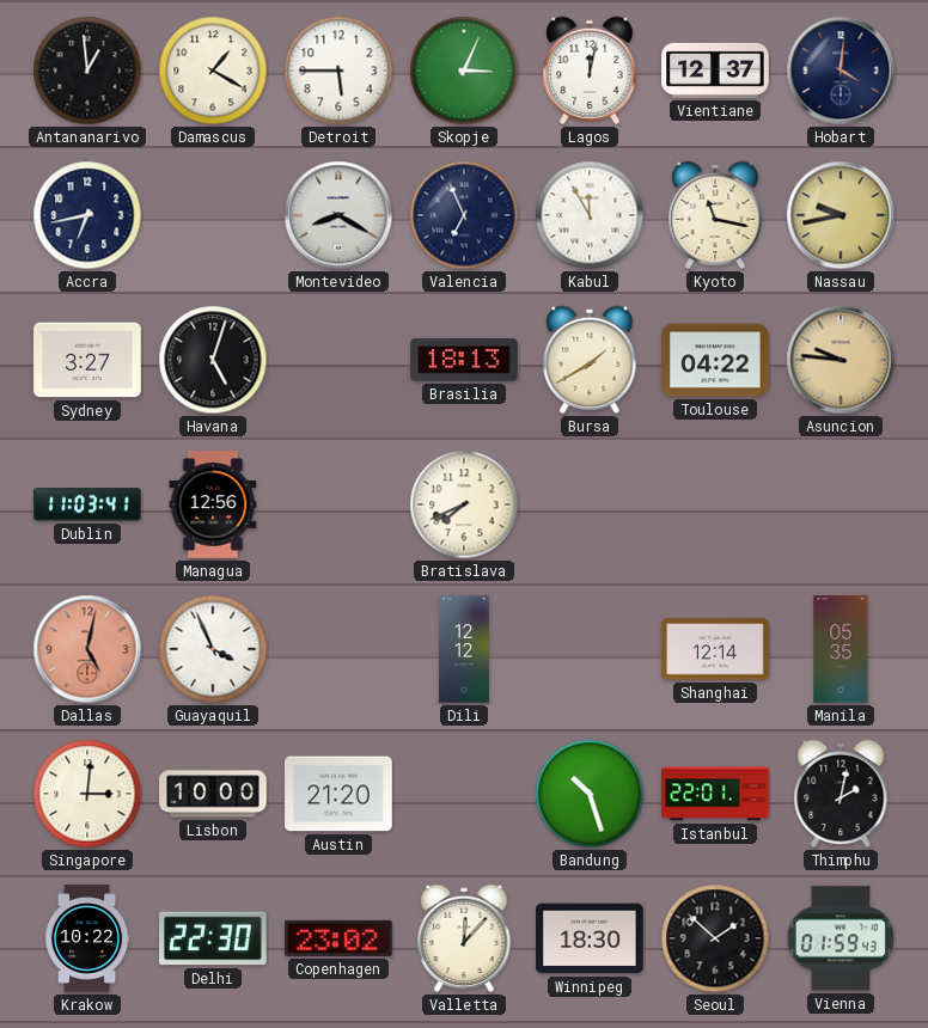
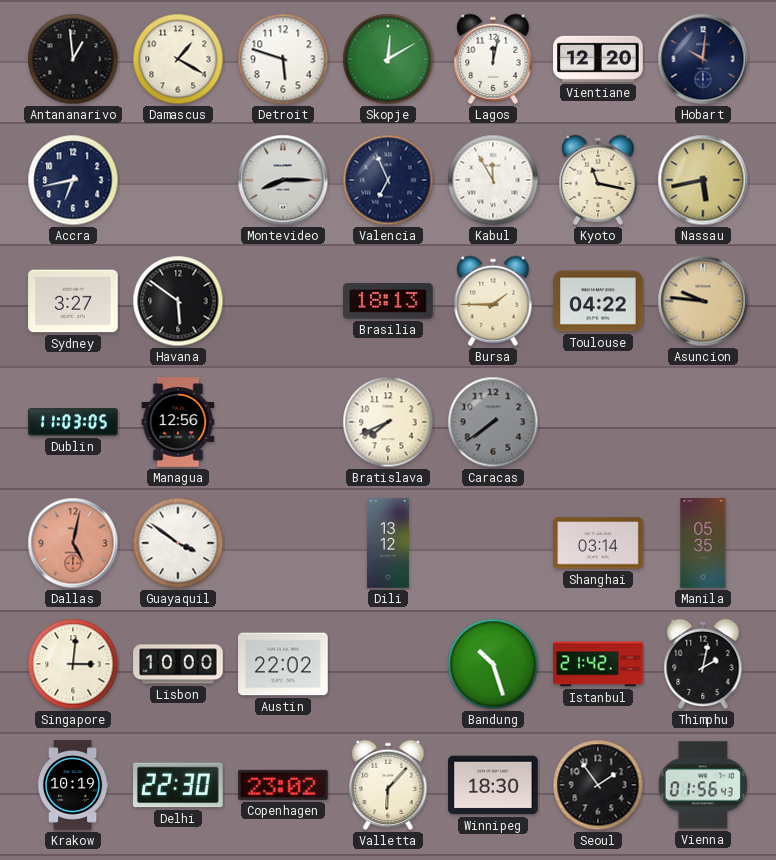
Detroit: 5:45 -> 5:48 (283, 59)
Skopje: 3:04 -> 12:10 (388, 59)
Vientiane: 12:37 -> 12:20 (598, 59)
Hobart: 4:01 -> 10:01 (703, 59)
Montevideo: 8:20 -> 8:15 (283, 180)
Nassau: 9:43 -> 5:43 (703, 180)
Havana: 5:03 -> 5:51 (178, 301)
Bursa: 1:40 -> 1:45 (493, 301)
Dublin: 11:03:41 -> 11:03:05 (73, 422)
Caracas: none -> 7:39 (493, 422)
Guayaquil: 3:56 -> 3:51 (178, 543)
Dili: 12:12 -> 13:12 (388, 543)
Shanghai: 12:14 -> 03:14 (598, 543)
Austin: 21:20 -> 22:02 (283, 664)
Istanbul: 22:01 -> 21:42 (598, 664)
Krakow: 10:22 -> 10:19 (73, 785)
Valletta: 12:07 -> 6:07 (388, 785)
Seoul: 1:52 -> 1:54 (598, 785)
Vienna: 01:59 -> 01:56 (703, 785)
